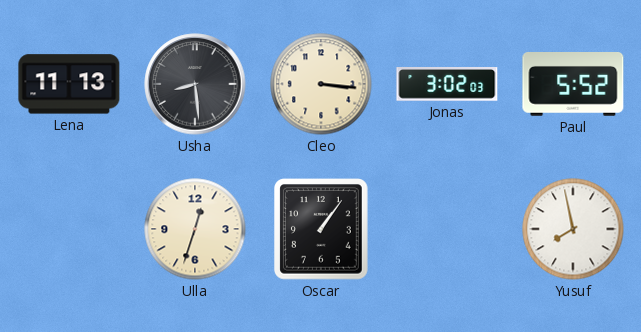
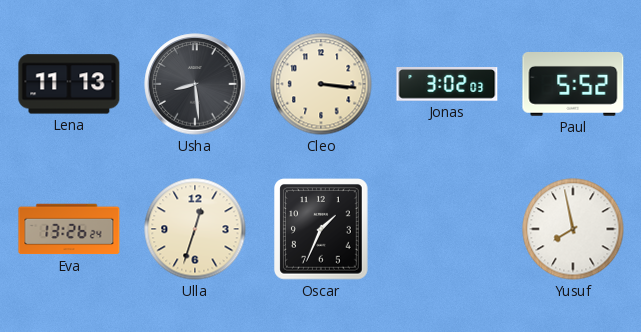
Eva: none -> 13:26 (69, 229)
Oscar: 1:06 -> 1:34 (322, 229)
